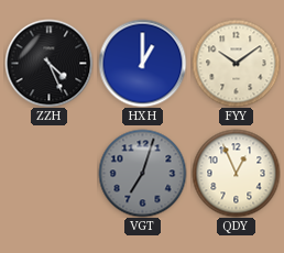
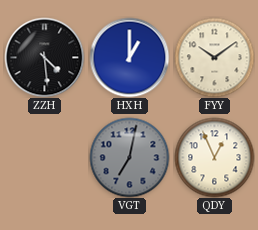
ZZH: 4:26 -> 4:29 (44, 57)
VGT: 7:03 -> 7:02 (129, 157)
